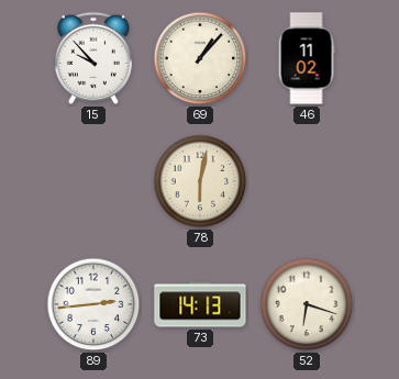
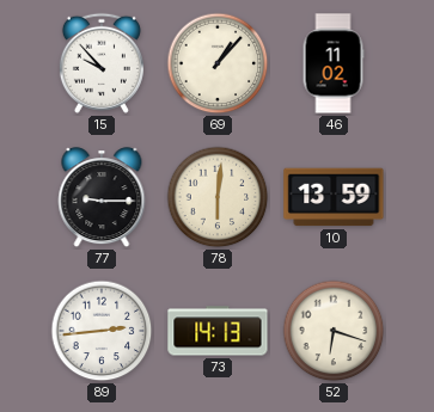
77: none -> 9:15 (102, 198)
78: 6:02 -> 6:01 (218, 197)
10: none -> 13:59 (334, 197)
